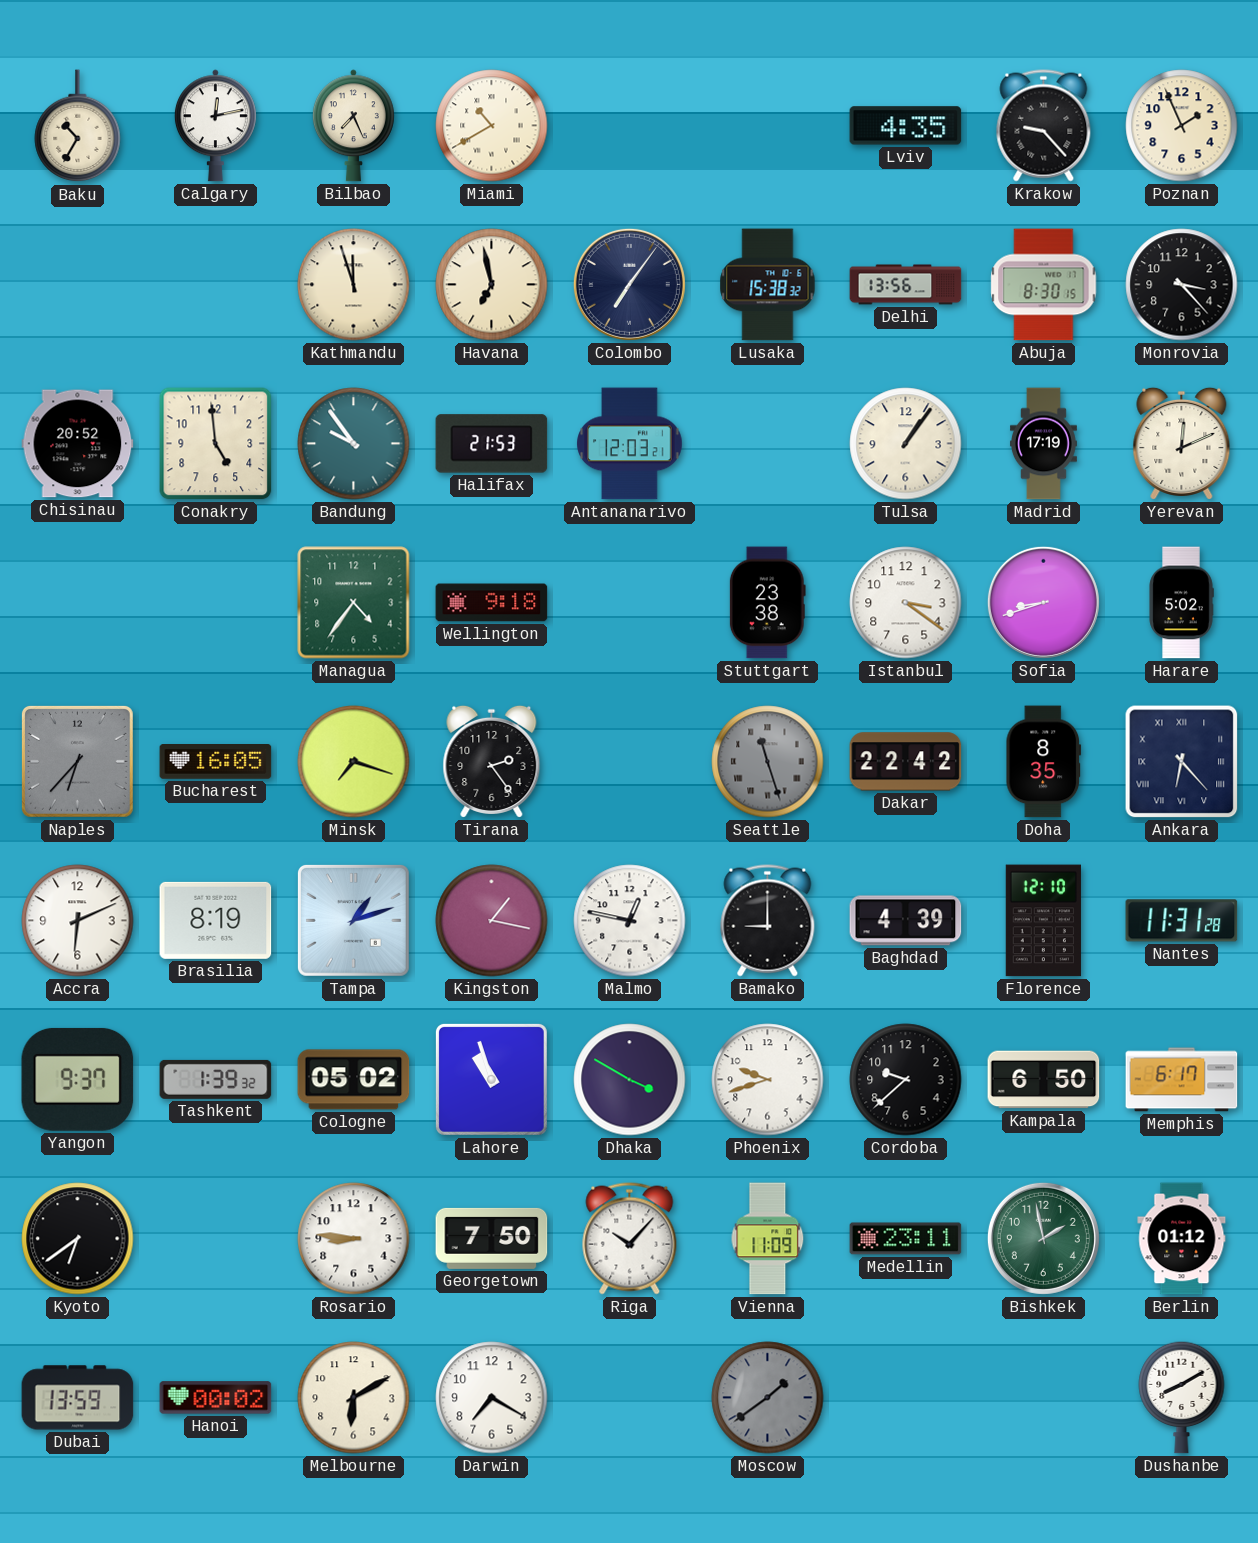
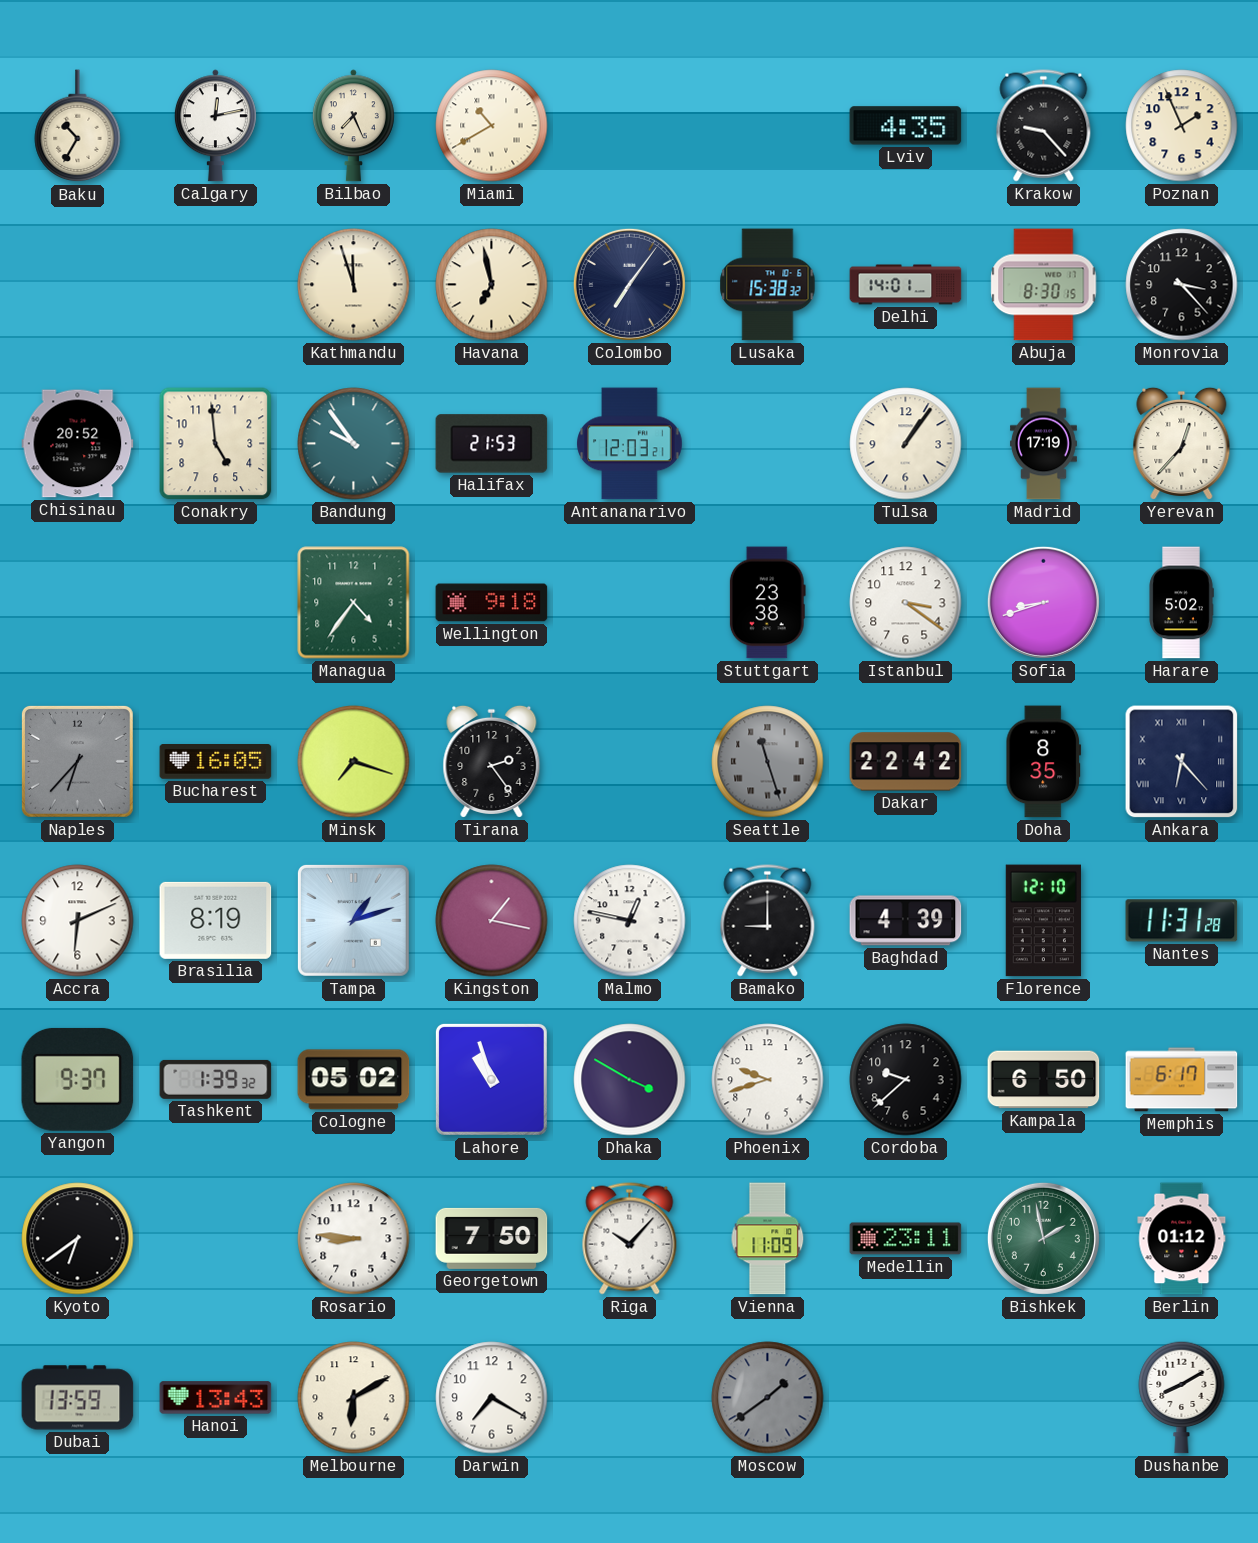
Delhi: 13:56 -> 14:01 (906, 285)
Yerevan: 12:11 -> 12:37 (1182, 443)
Hanoi: 00:02 -> 13:43 (216, 1398)
